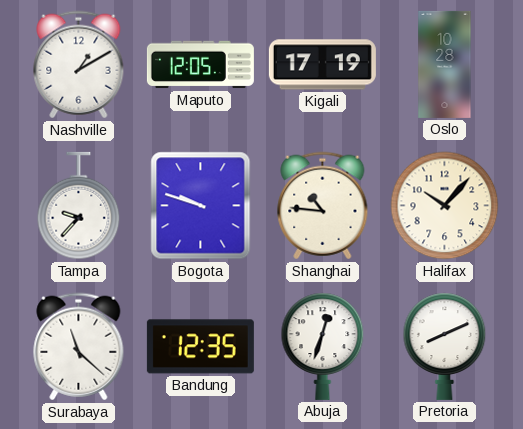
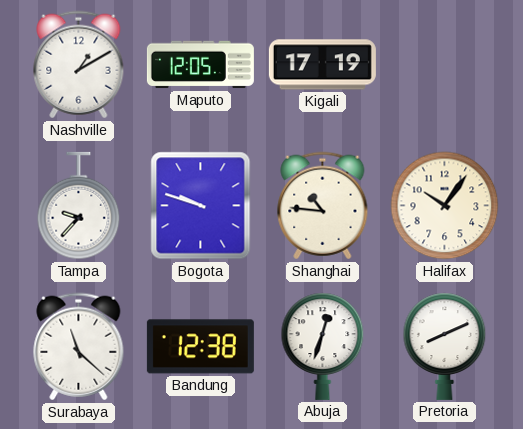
Oslo: 10:28 -> none (445, 64)
Halifax: 10:07 -> 10:06 (445, 206)
Bandung: 12:35 -> 12:38 (200, 347)
